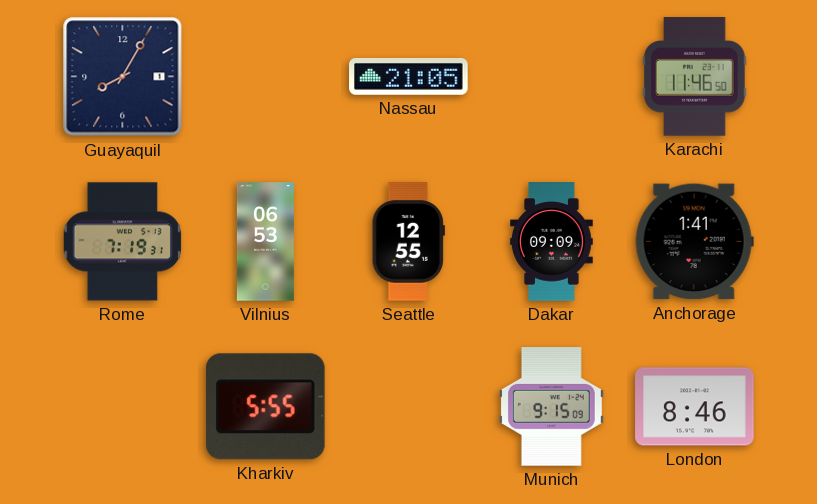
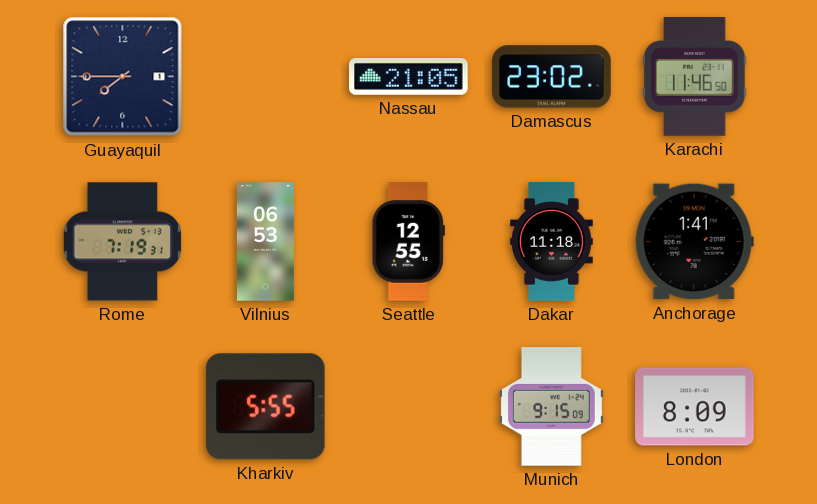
Guayaquil: 8:05 -> 7:45 (123, 77)
Damascus: none -> 23:02 (552, 77)
Dakar: 09:09 -> 11:18 (552, 242)
London: 8:46 -> 8:09 (695, 407)
